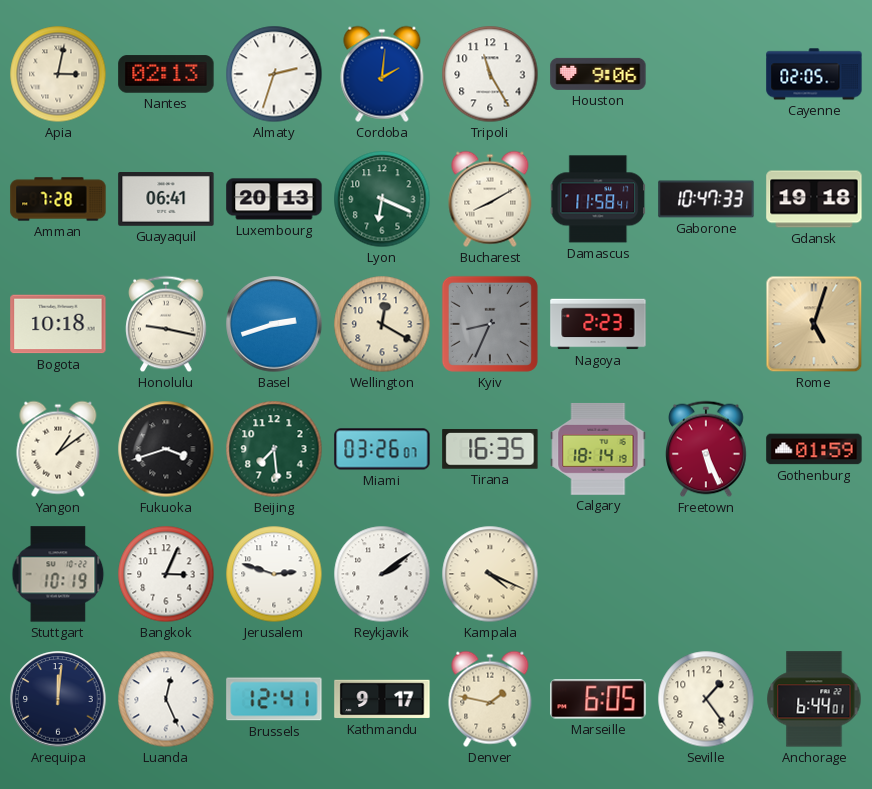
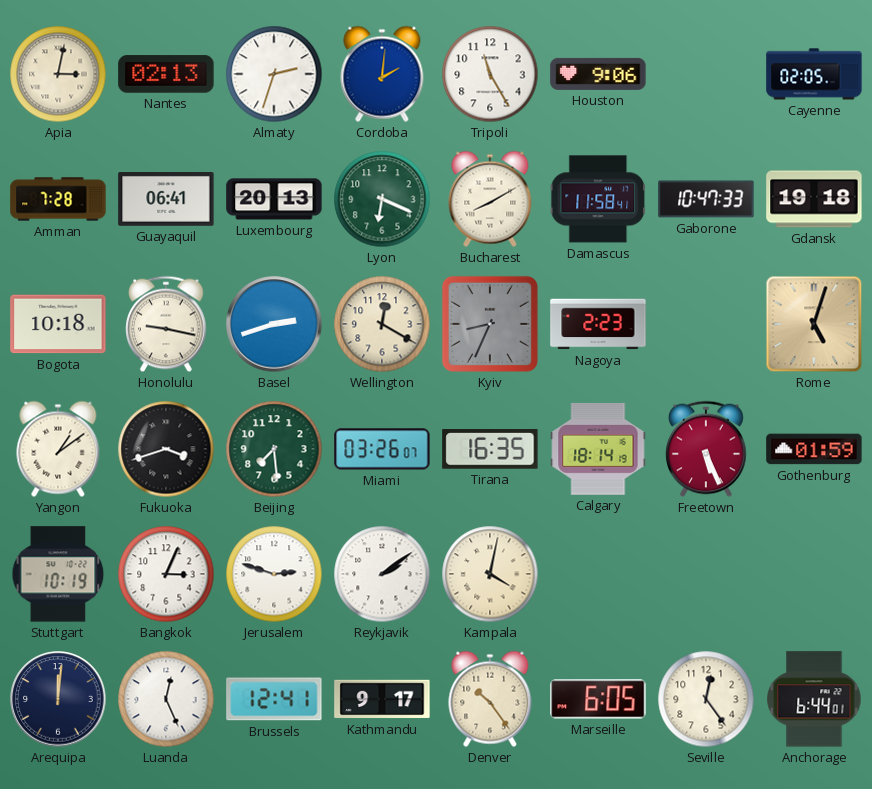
Kampala: 4:19 -> 4:02 (490, 574)
Denver: 1:47 -> 10:24 (490, 699)
Seville: 1:24 -> 12:24 (706, 699)
